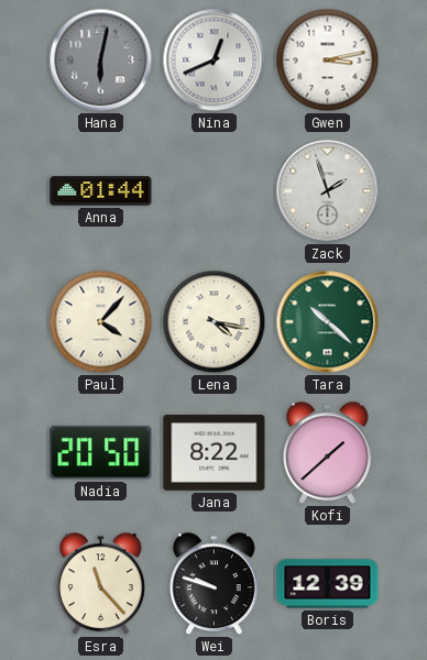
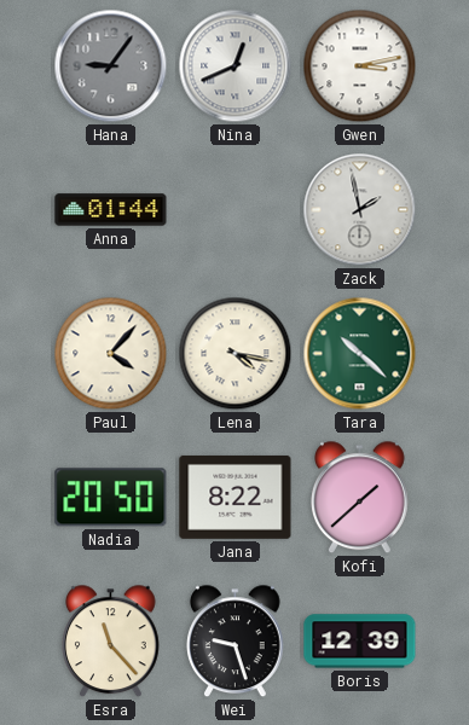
Hana: 6:02 -> 9:06 (111, 66)
Zack: 1:57 -> 1:58 (360, 210)
Wei: 9:48 -> 9:27 (236, 642)
